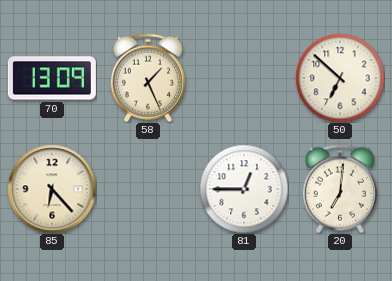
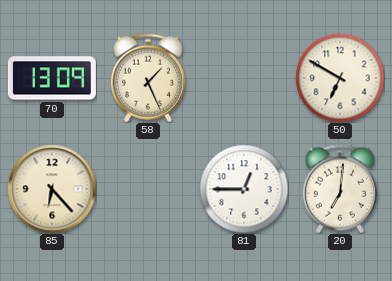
50: 6:52 -> 6:50 (340, 78)
